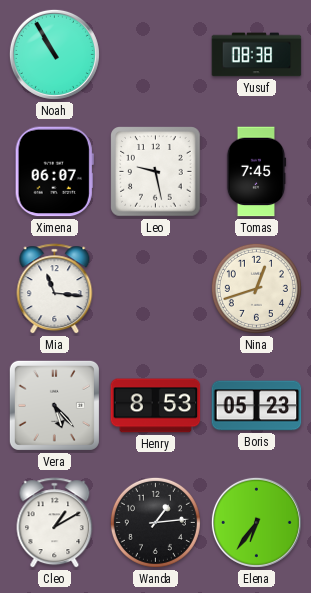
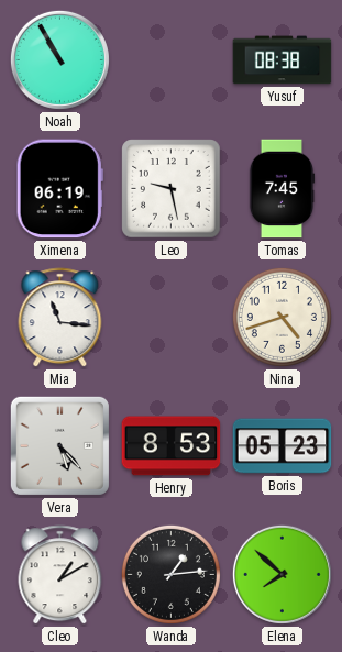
Ximena: 06:07 -> 06:19 (59, 189)
Nina: 12:42 -> 4:42 (282, 317)
Elena: 6:36 -> 7:52 (282, 574)
